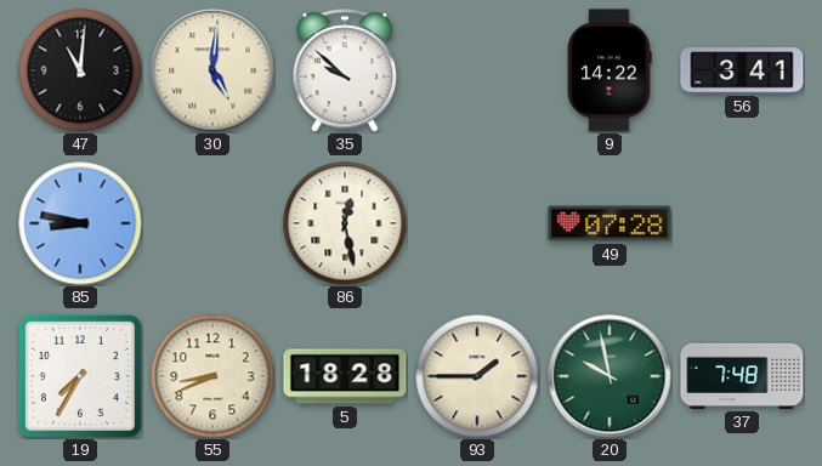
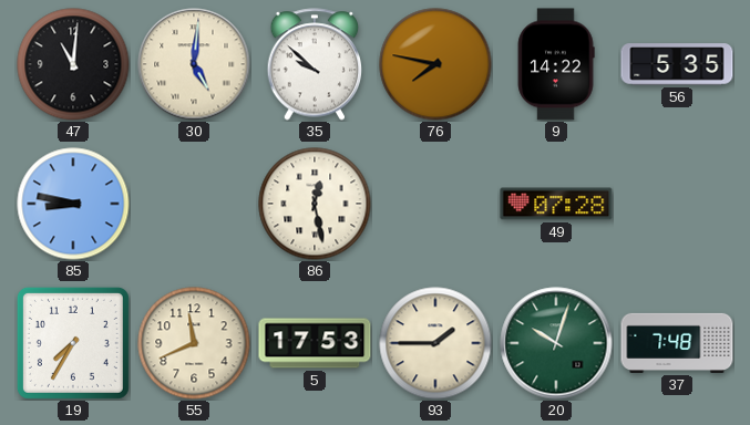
76: none -> 7:47 (435, 64)
56: 3:41 -> 5:35 (677, 64)
55: 8:41 -> 11:41 (194, 343)
5: 18:28 -> 17:53 (315, 343)
20: 9:58 -> 10:03 (556, 343)
